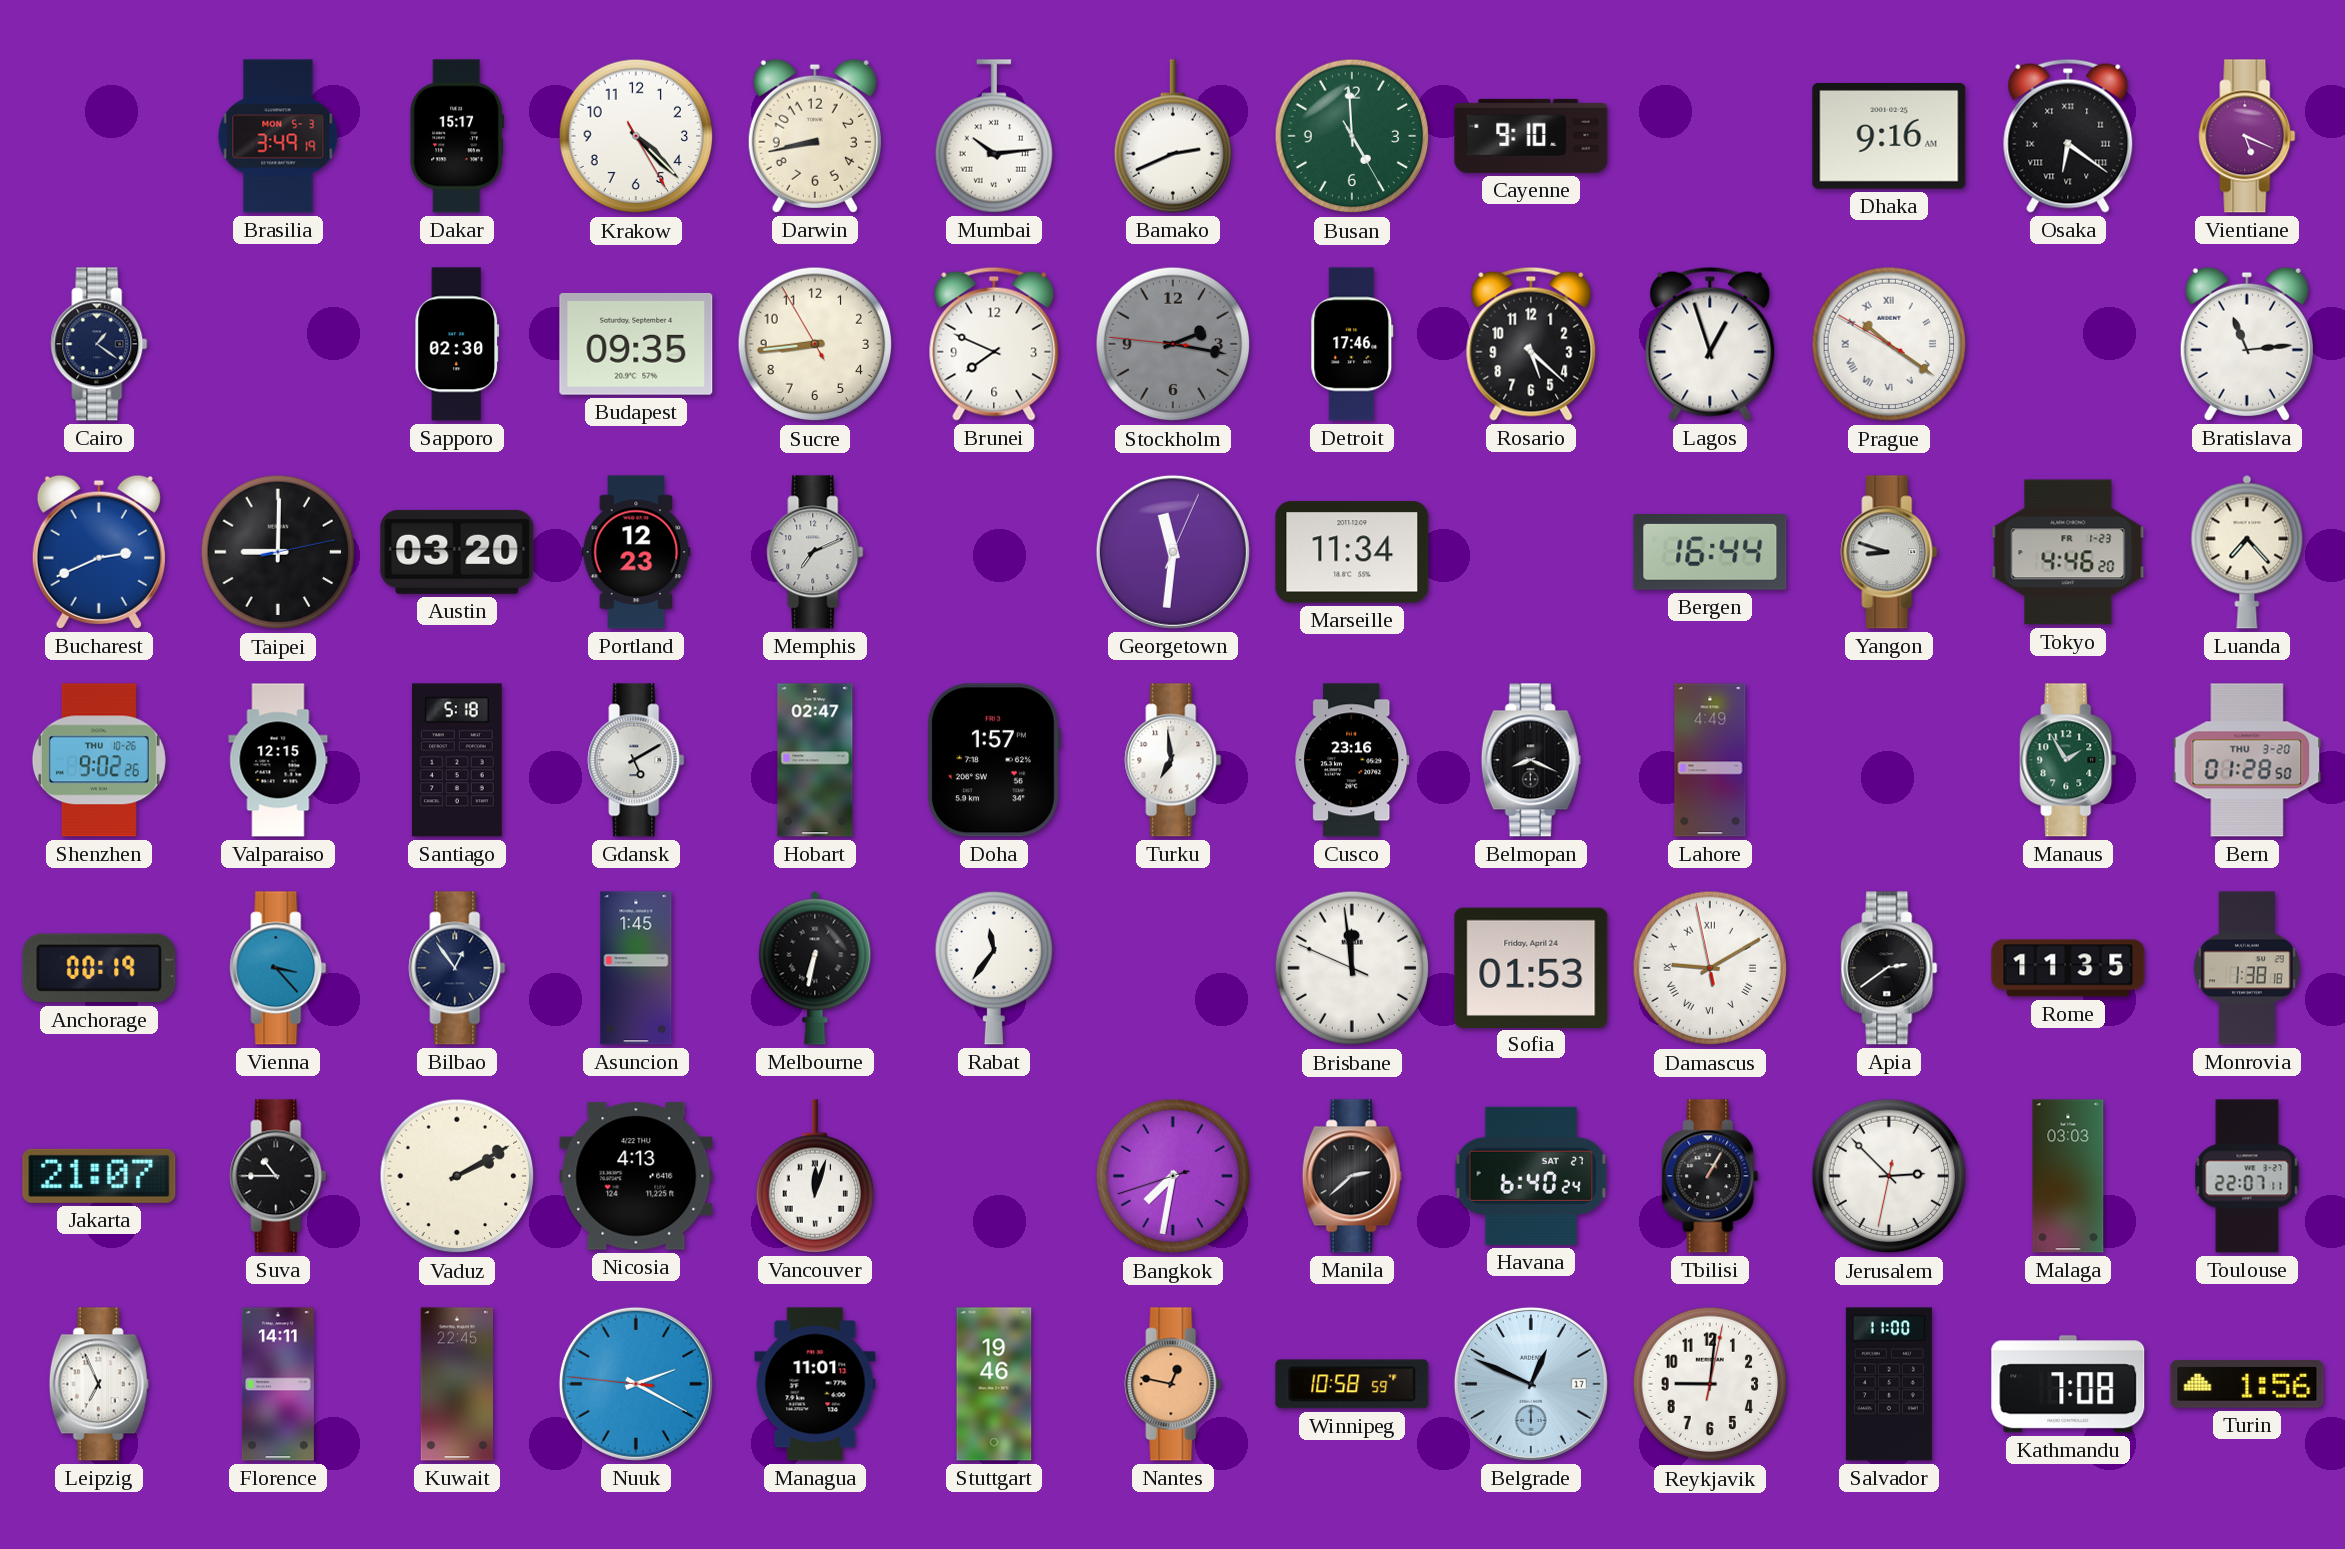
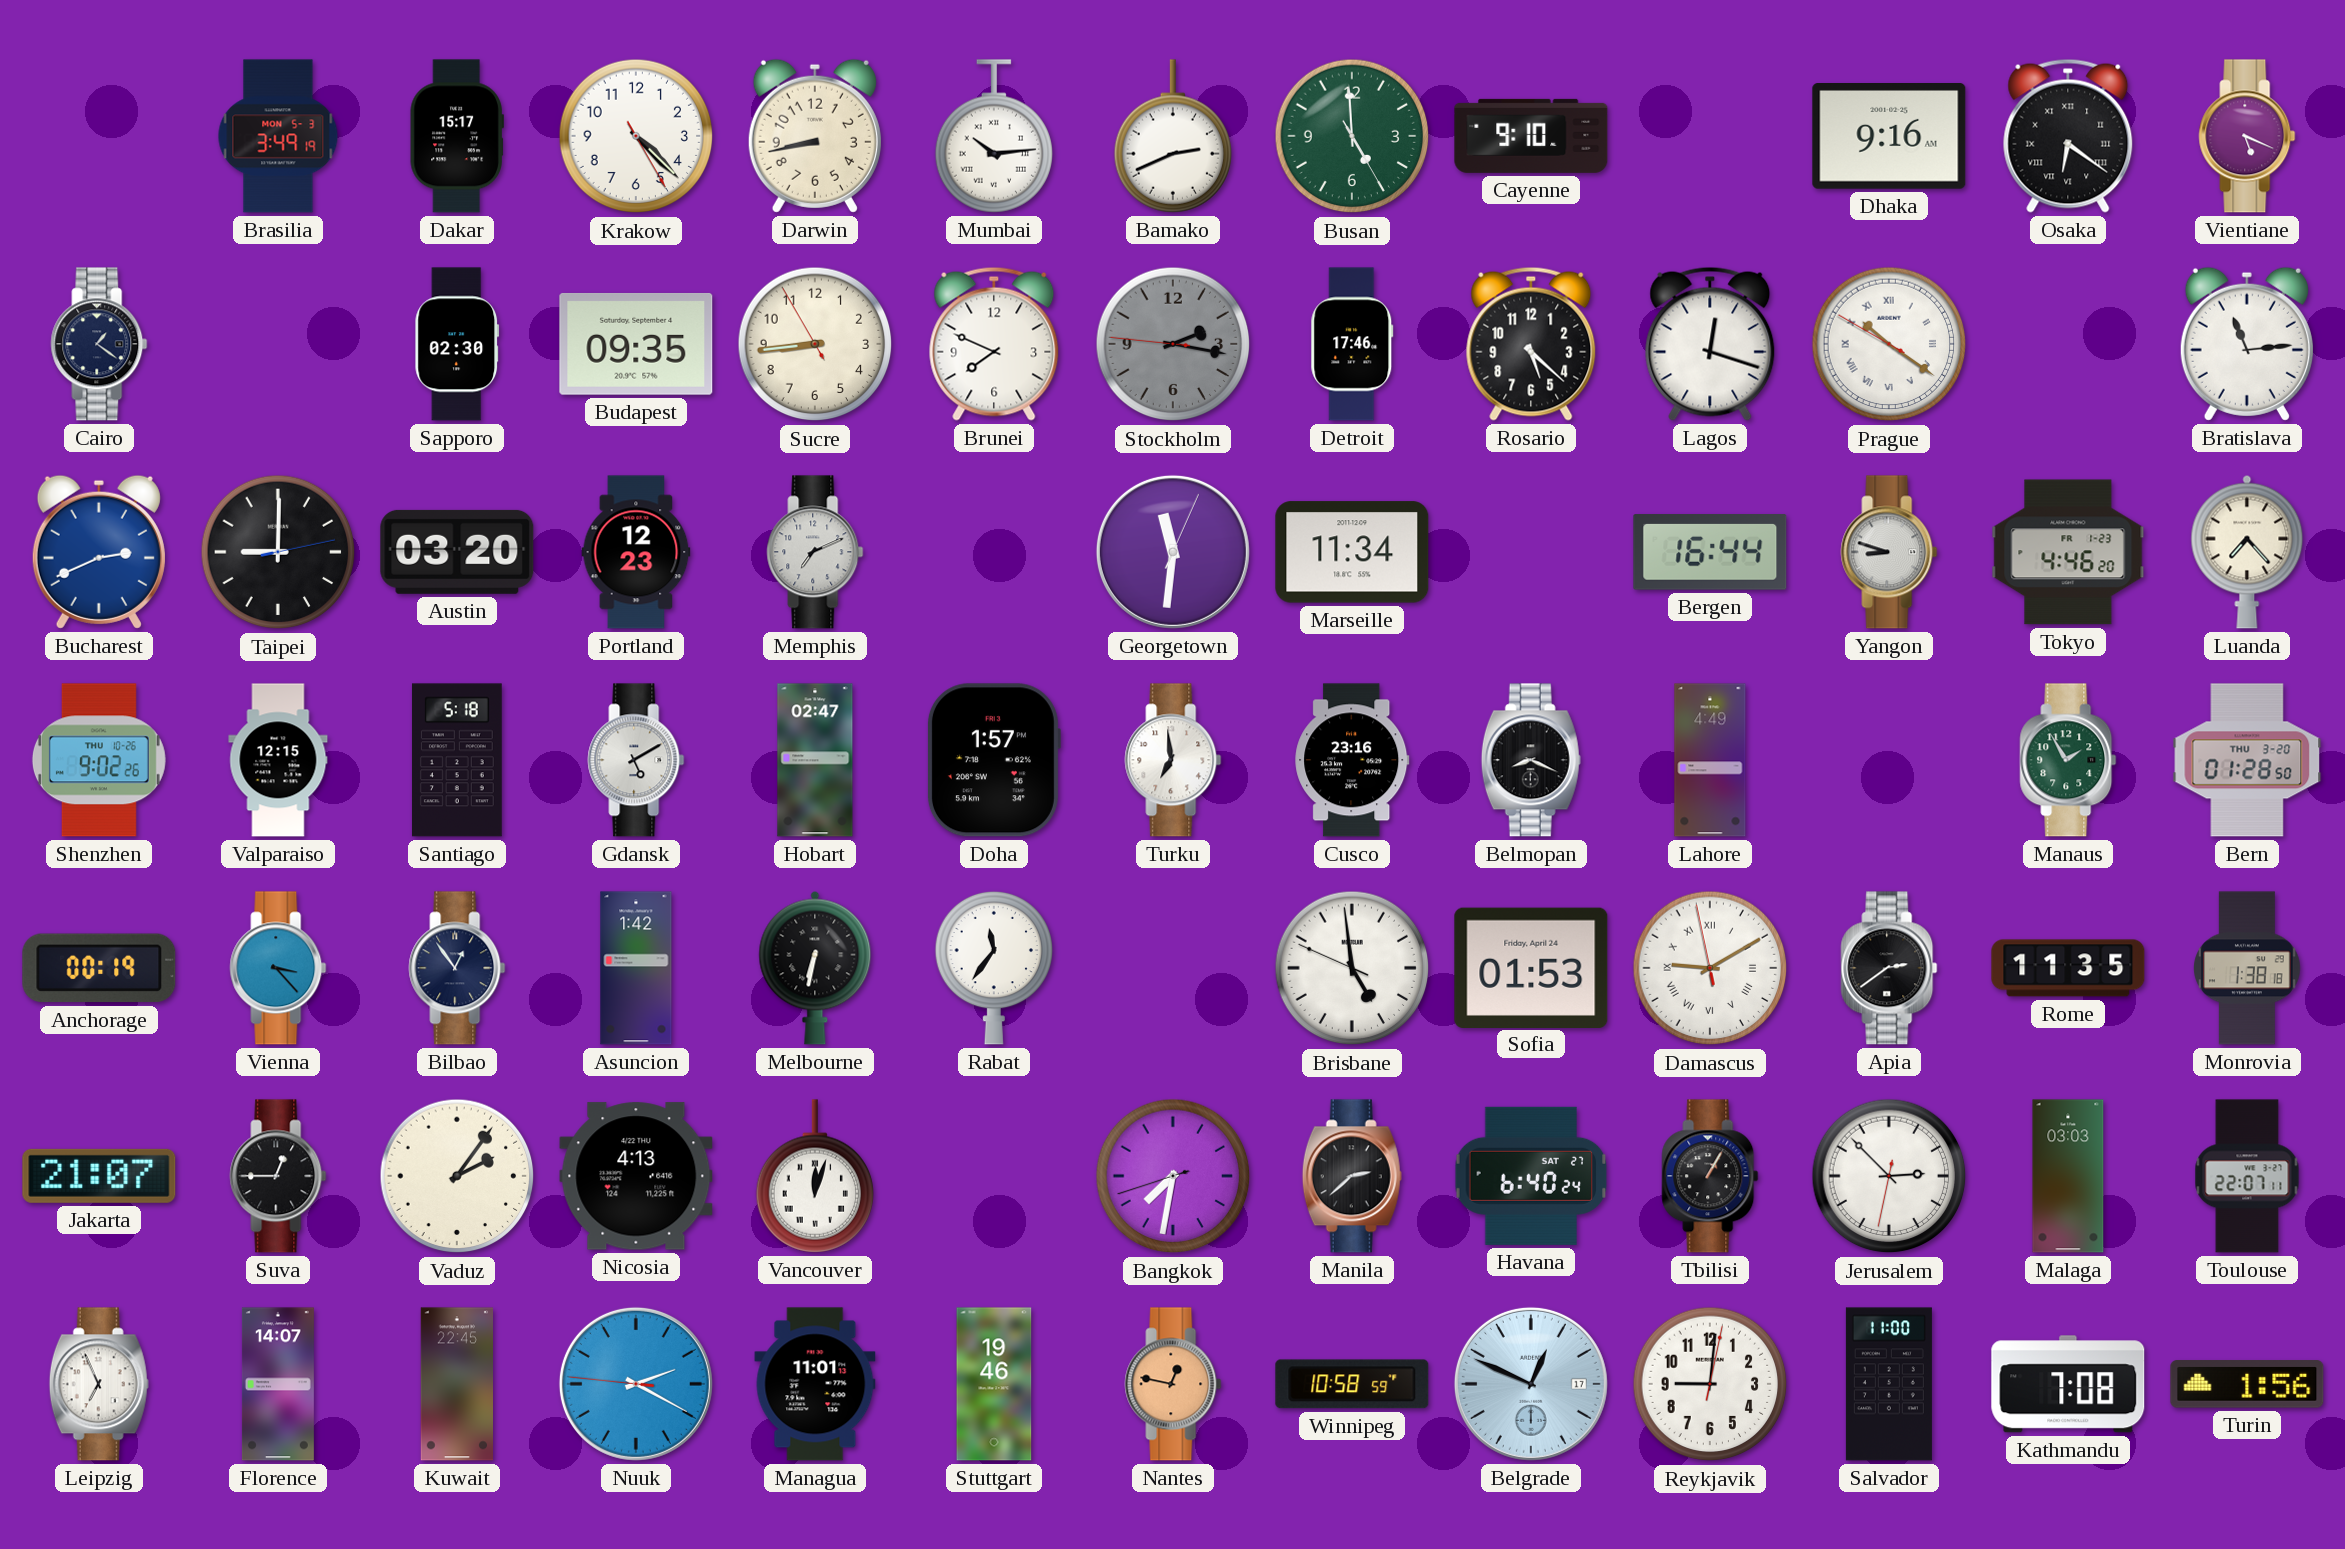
Lagos: 12:57 -> 12:18 (1710, 344)
Asuncion: 1:45 -> 1:42 (636, 968)
Brisbane: 11:58 -> 4:58 (1352, 968)
Suva: 10:45 -> 12:45 (278, 1176)
Vaduz: 2:10 -> 2:06 (457, 1176)
Florence: 14:11 -> 14:07 (278, 1384)
